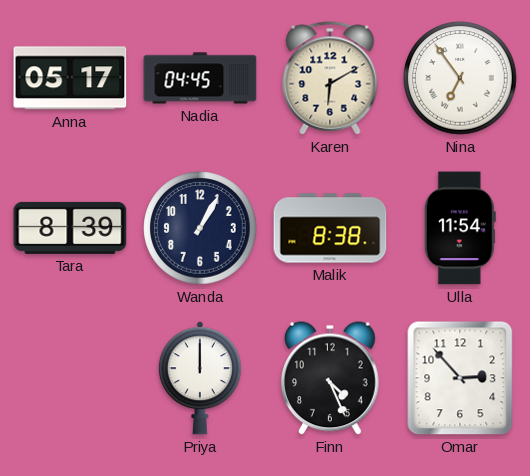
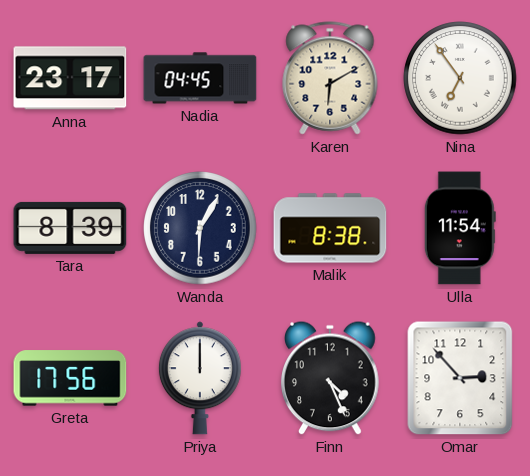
Anna: 05:17 -> 23:17 (70, 78)
Wanda: 1:05 -> 6:05 (200, 228)
Greta: none -> 17:56 (70, 378)
